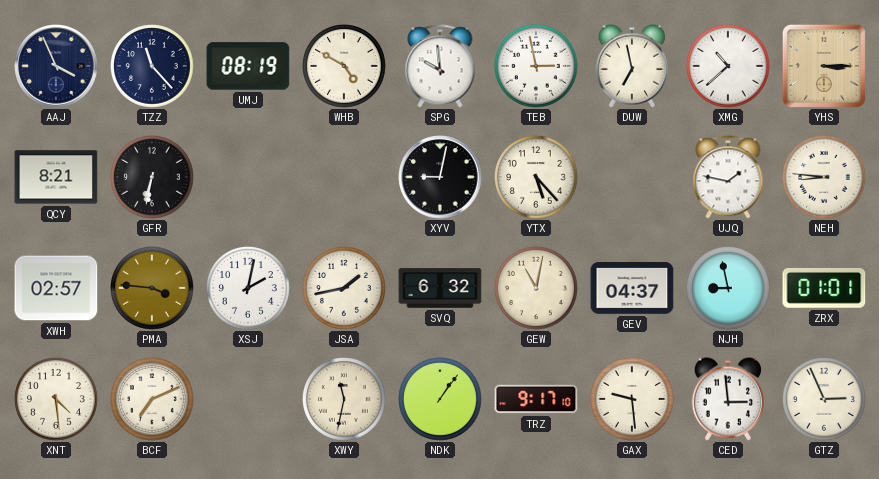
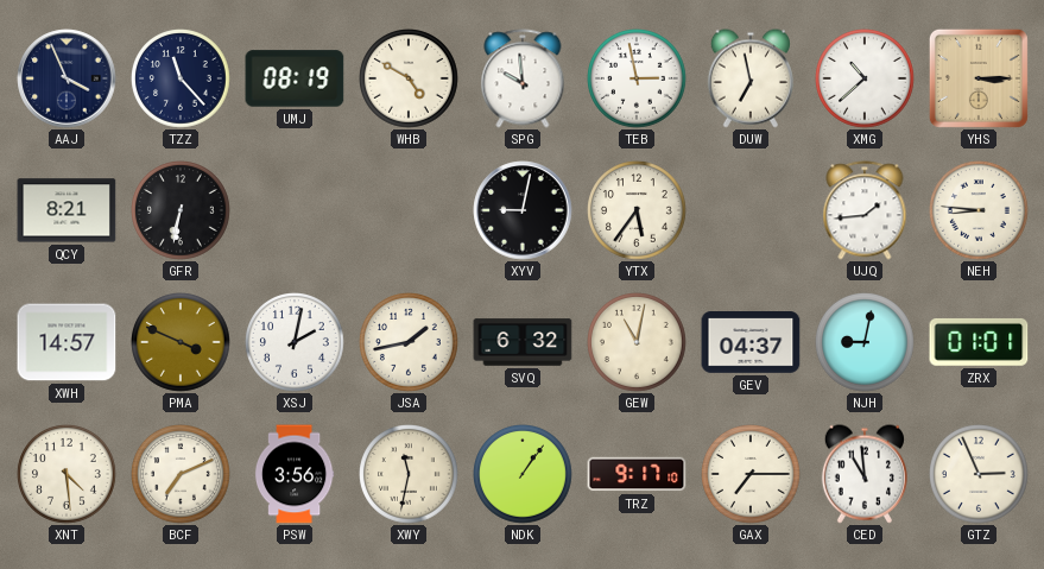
YTX: 5:23 -> 5:36 (638, 211)
UJQ: 1:47 -> 1:44 (865, 210)
XWH: 02:57 -> 14:57 (67, 342)
PMA: 3:46 -> 3:49 (182, 343)
NJH: 8:58 -> 9:02 (866, 343)
PSW: none -> 3:56 (295, 474)
GAX: 9:29 -> 7:15 (752, 475)
CED: 2:59 -> 10:59 (865, 474)
